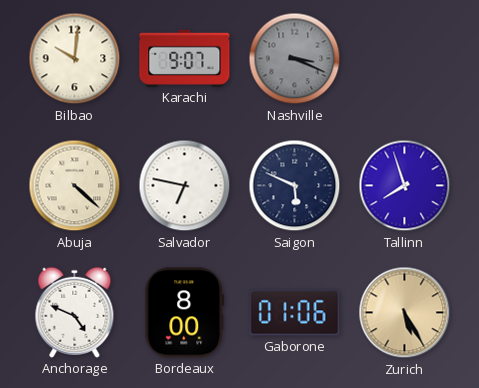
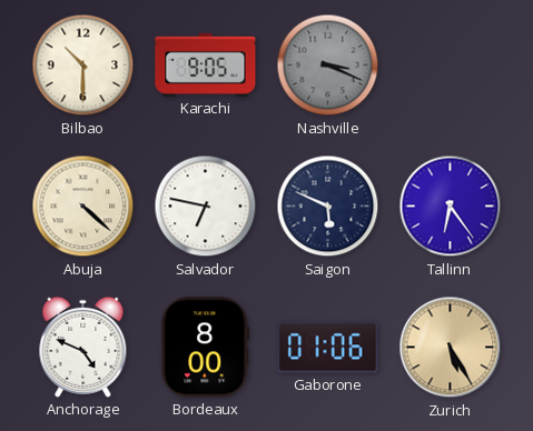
Bilbao: 10:01 -> 10:30 (83, 66)
Karachi: 9:07 -> 9:05 (206, 64)
Tallinn: 7:57 -> 6:24 (451, 207)
